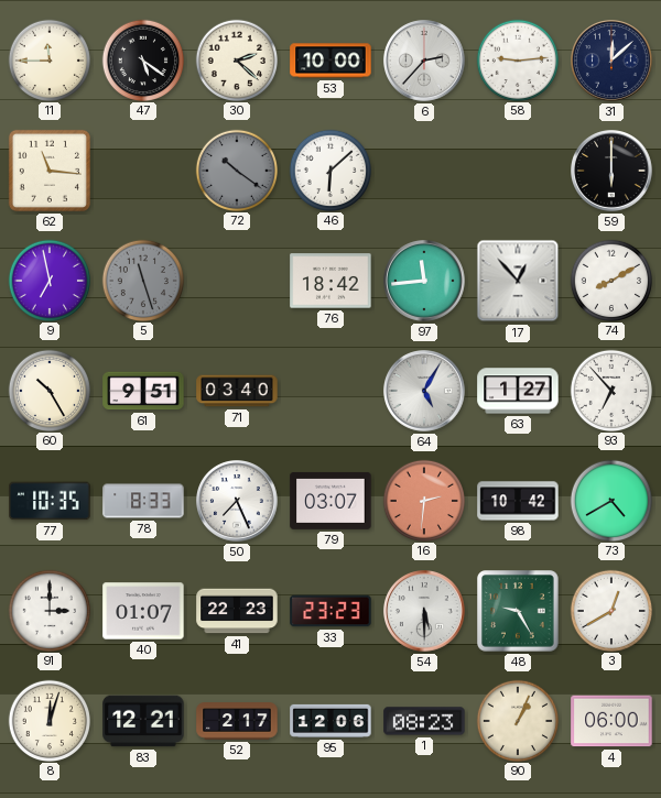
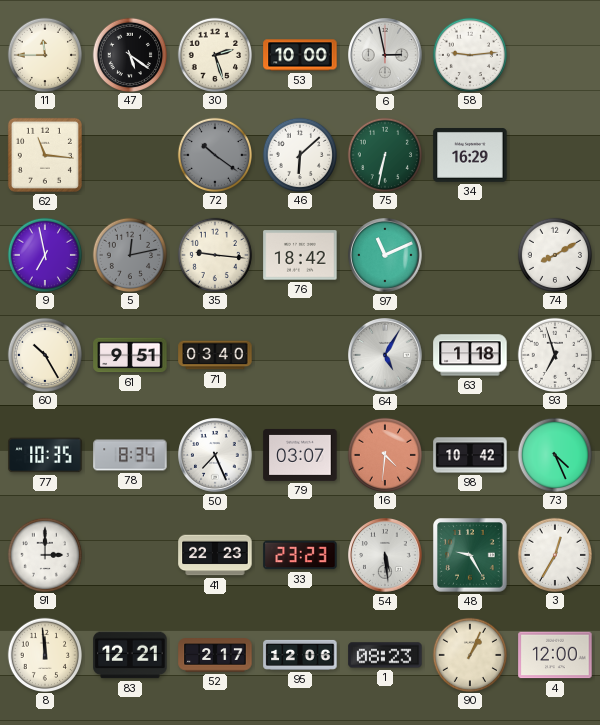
30: 2:22 -> 2:27 (214, 54)
6: 2:37 -> 2:58 (386, 56)
31: 12:08 -> none (613, 62)
75: none -> 6:32 (384, 154)
34: none -> 16:29 (470, 156)
59: 6:00 -> none (613, 172)
5: 11:27 -> 12:13 (129, 254)
35: none -> 9:16 (214, 254)
97: 11:44 -> 11:11 (386, 256)
17: 12:53 -> none (518, 281)
63: 1:27 -> 1:18 (470, 355)
93: 6:53 -> 6:57 (554, 354)
78: 8:33 -> 8:34 (130, 455)
16: 2:31 -> 4:31 (384, 454)
73: 4:40 -> 4:26 (554, 454)
40: 01:07 -> none (143, 611)
54: 5:30 -> 5:29 (386, 556)
3: 12:40 -> 12:35 (554, 554)
8: 12:03 -> 11:59 (44, 654)
4: 06:00 -> 12:00 (555, 655)
